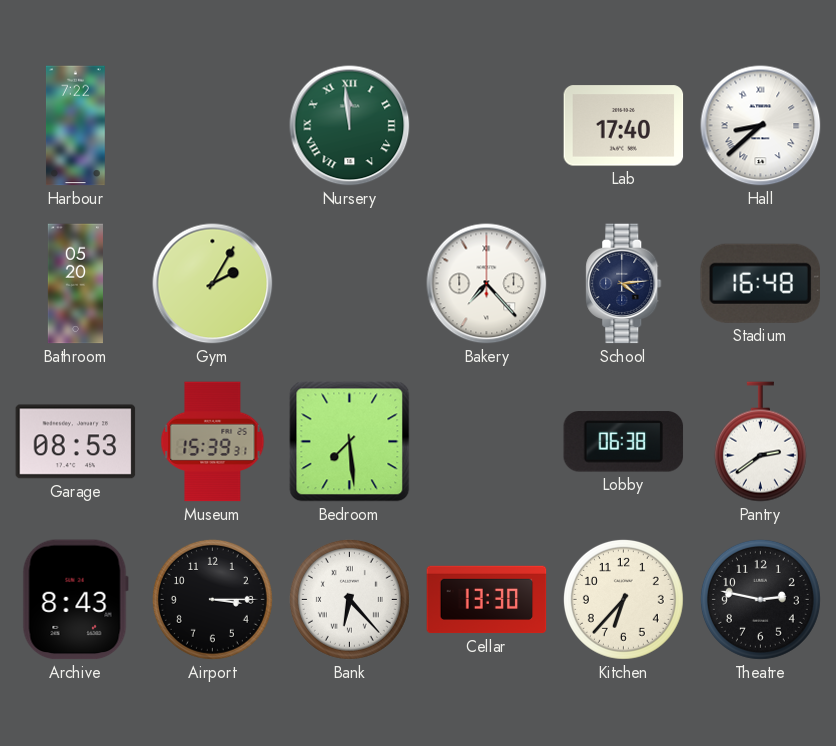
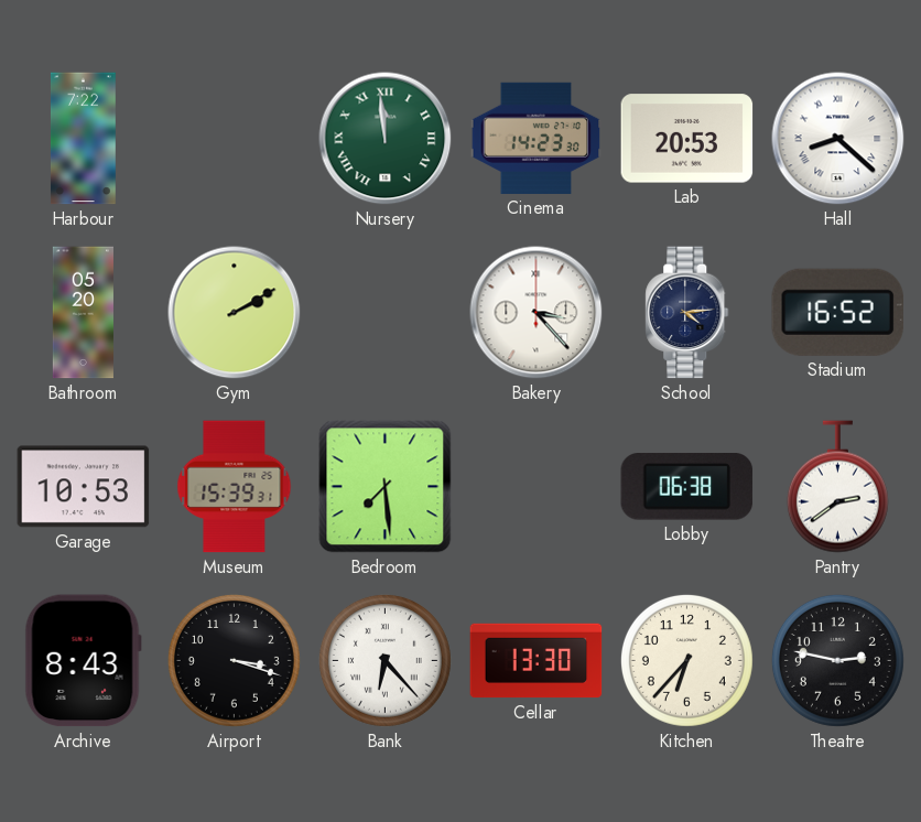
Cinema: none -> 14:23 (537, 138)
Lab: 17:40 -> 20:53 (687, 139)
Hall: 8:38 -> 8:22 (838, 139)
Gym: 2:05 -> 2:10 (235, 313)
Bakery: 7:23 -> 3:23 (537, 313)
Stadium: 16:48 -> 16:52 (837, 312)
Garage: 08:53 -> 10:53 (84, 487)
Airport: 3:15 -> 3:18 (234, 660)
